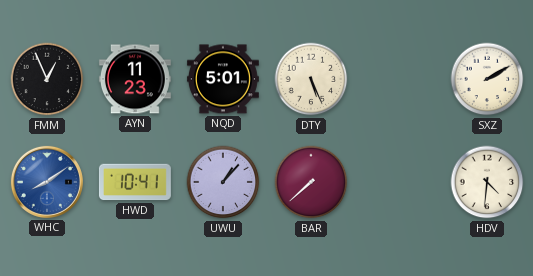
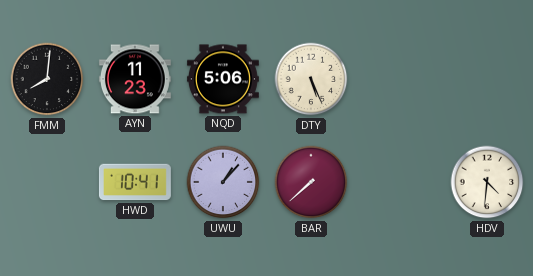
FMM: 12:56 -> 8:01 (47, 79)
NQD: 5:01 -> 5:06 (223, 79)
SXZ: 2:10 -> none (487, 79)
WHC: 8:09 -> none (47, 182)
